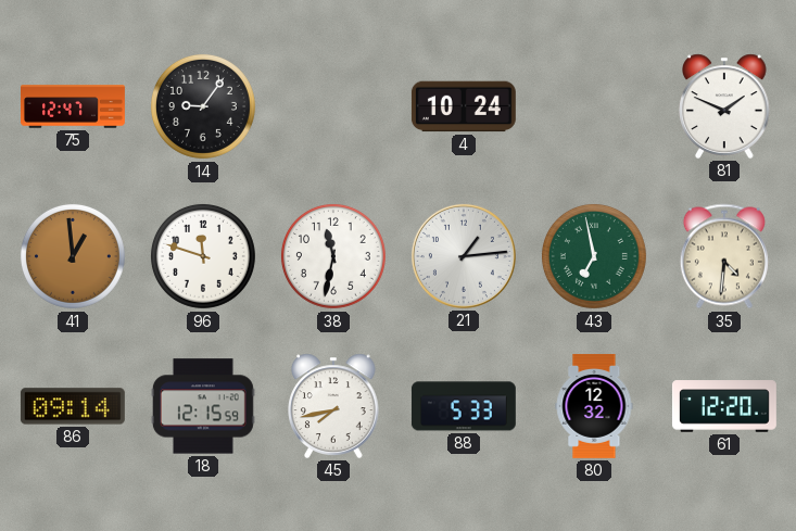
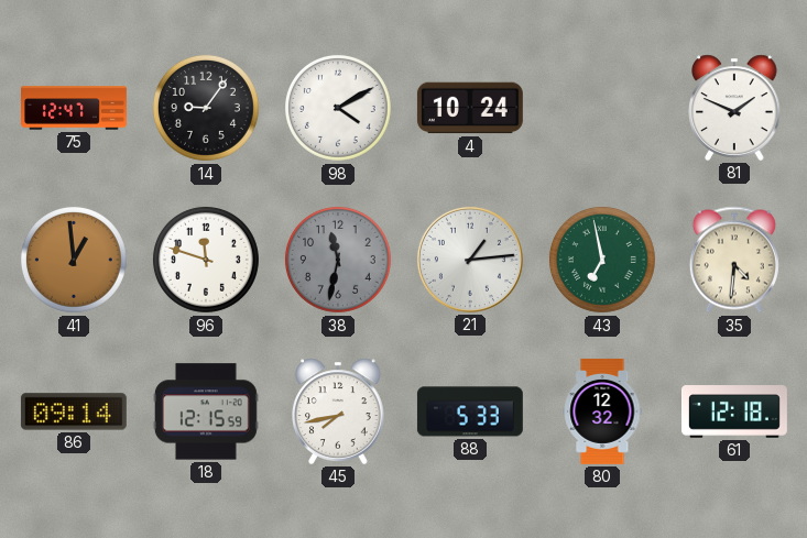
98: none -> 4:10 (338, 108)
38 dial: white -> grey (338, 260)
61: 12:20 -> 12:18 (734, 411)
